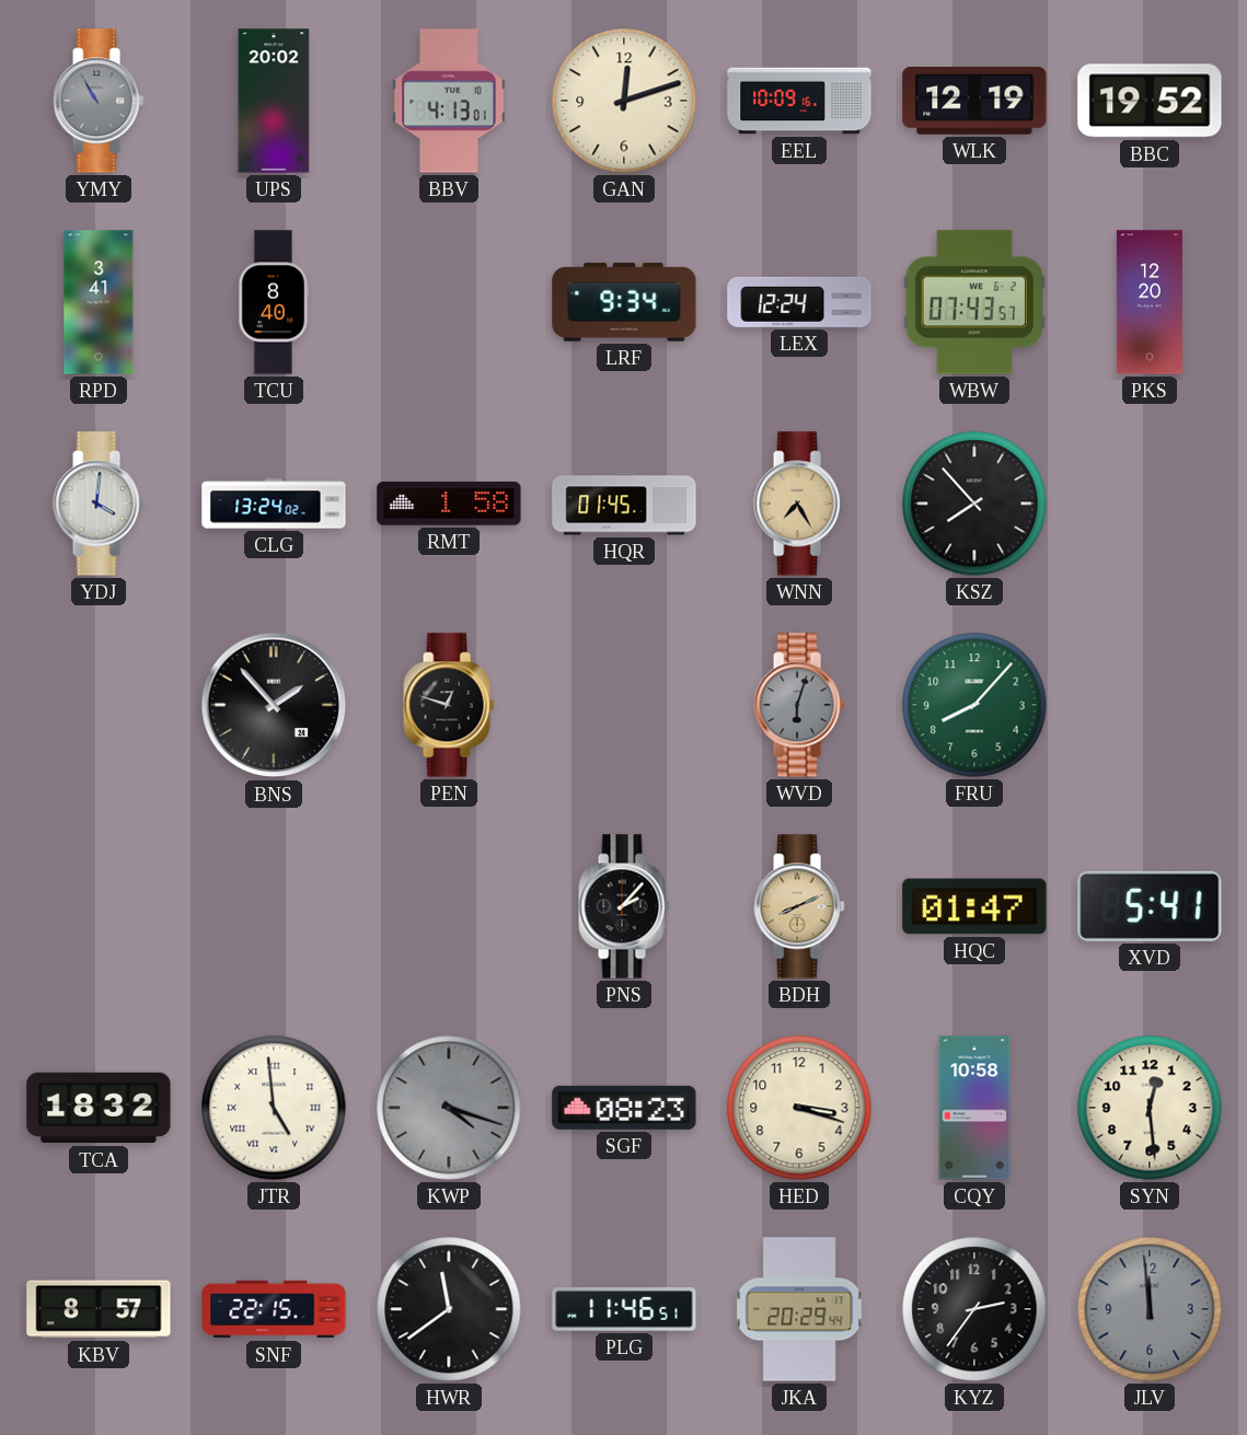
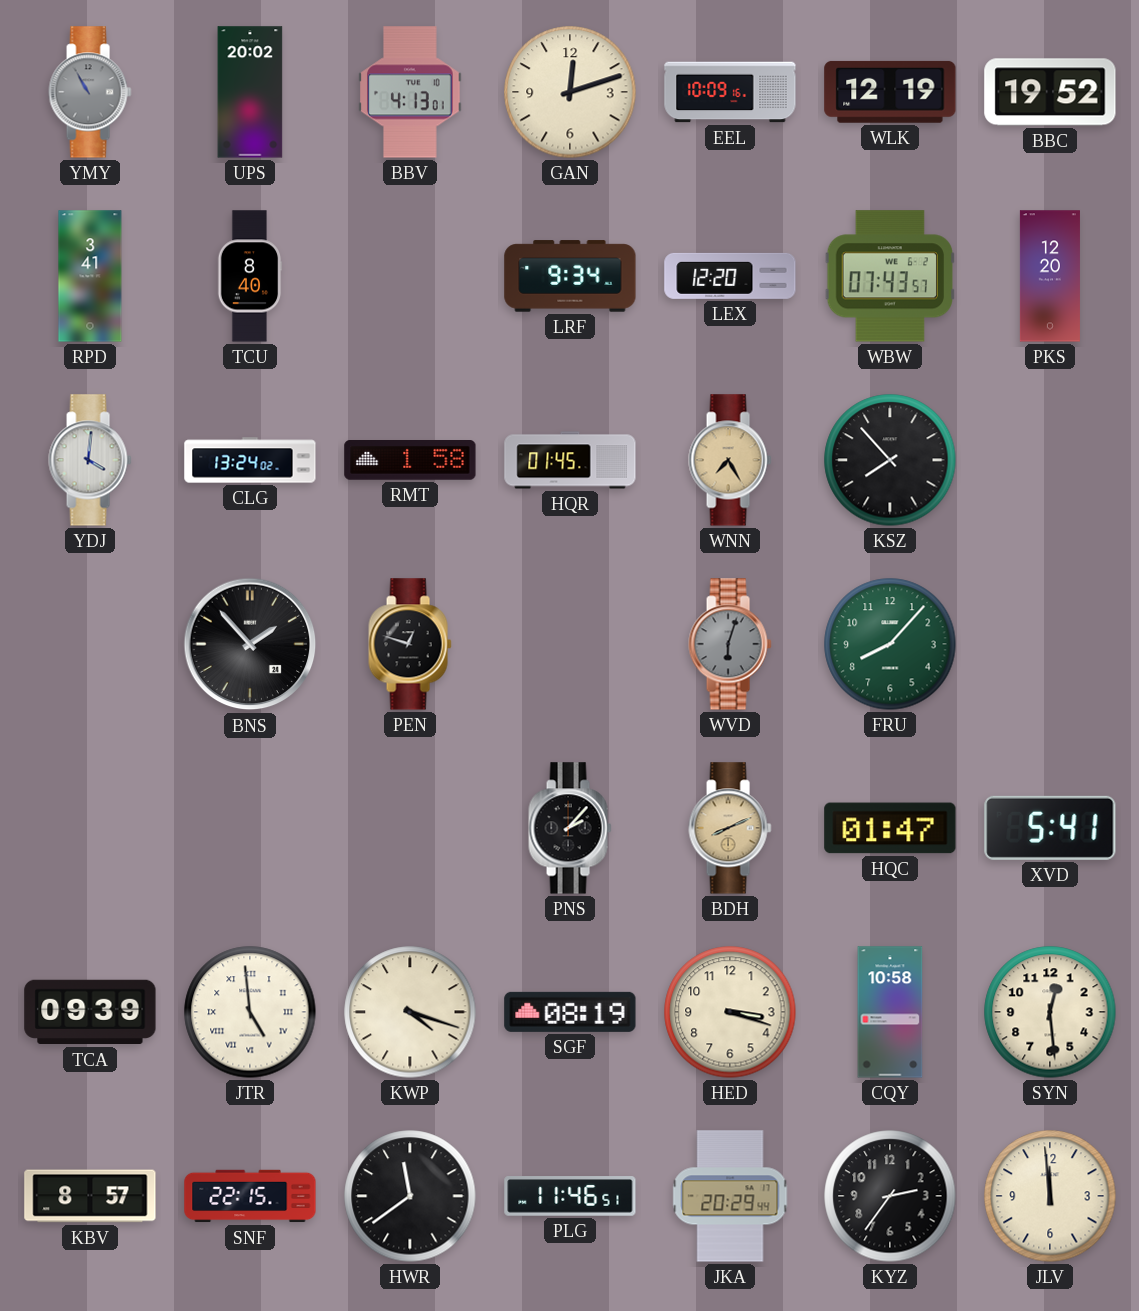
LEX: 12:24 -> 12:20 (730, 276)
TCA: 18:32 -> 09:39 (90, 1012)
KWP dial: grey -> cream (410, 1012)
SGF: 08:23 -> 08:19 (570, 1012)
JLV dial: grey -> cream (1050, 1196)
